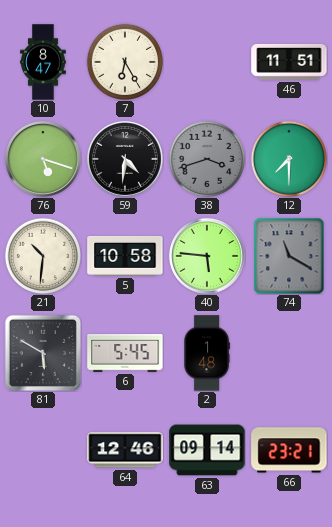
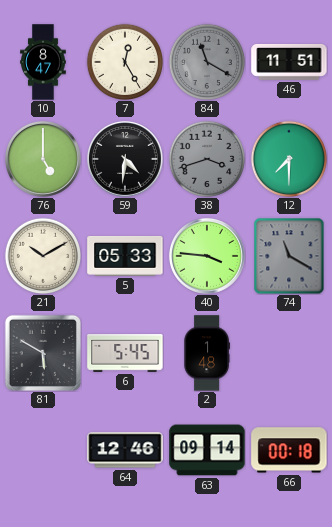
7: 6:25 -> 12:25 (124, 61)
84: none -> 11:20 (206, 61)
76: 5:18 -> 5:00 (43, 159)
21: 10:31 -> 10:10 (42, 255)
5: 10:58 -> 05:33 (125, 256)
40: 5:46 -> 3:46 (207, 256)
66: 23:21 -> 00:18 (289, 450)
